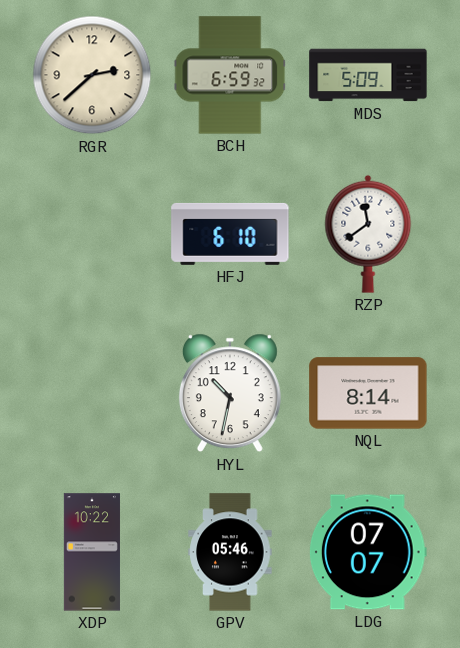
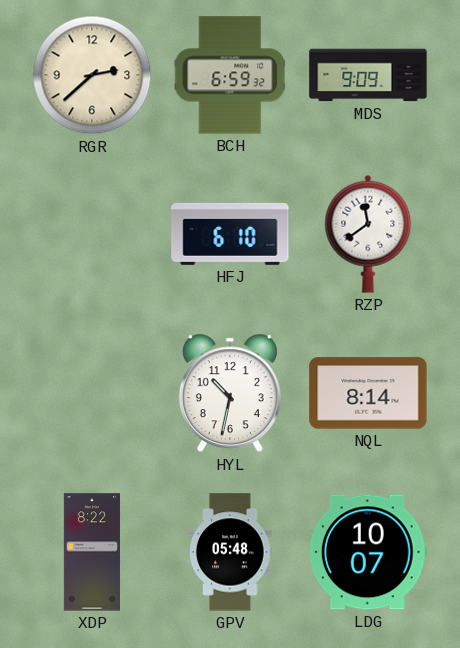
MDS: 5:09 -> 9:09 (368, 75)
XDP: 10:22 -> 8:22 (92, 552)
GPV: 05:46 -> 05:48 (230, 552)
LDG: 07:07 -> 10:07 (368, 552)
